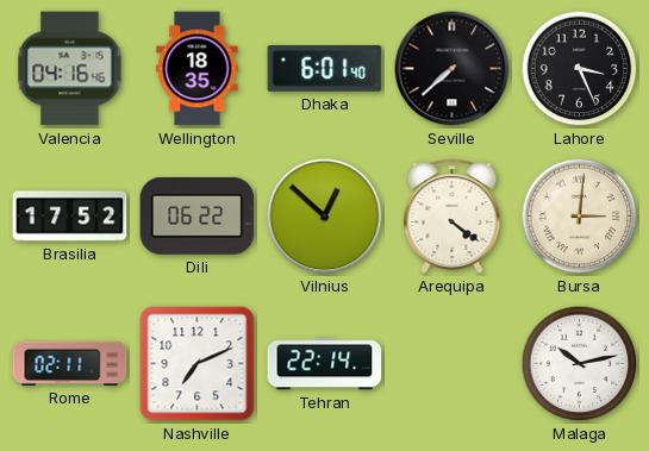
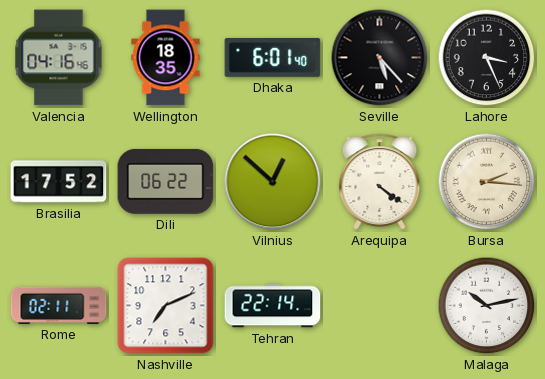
Seville: 7:38 -> 5:23 (380, 58)
Bursa: 3:01 -> 2:16 (487, 182)
